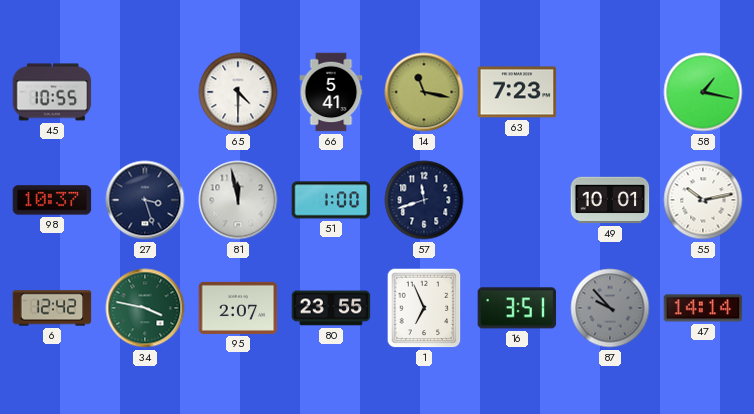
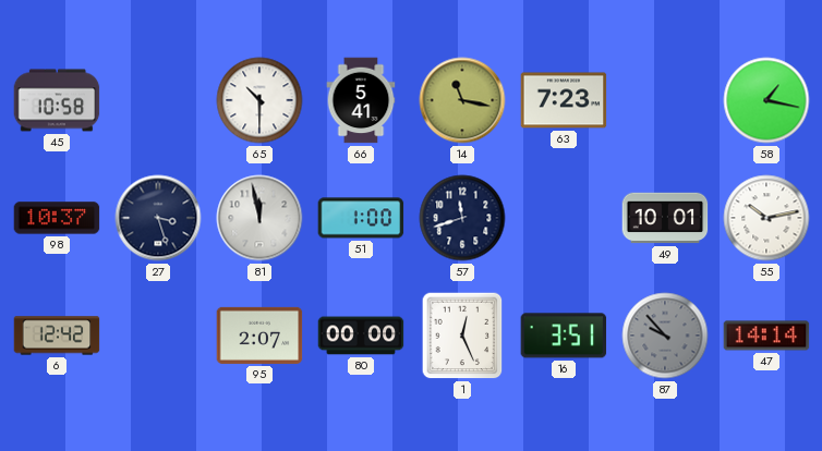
45: 10:55 -> 10:58 (57, 100)
65: 4:30 -> 10:30 (259, 100)
34: 3:47 -> none (145, 308)
80: 23:55 -> 00:00 (361, 336)
1: 6:56 -> 12:26 (462, 336)
